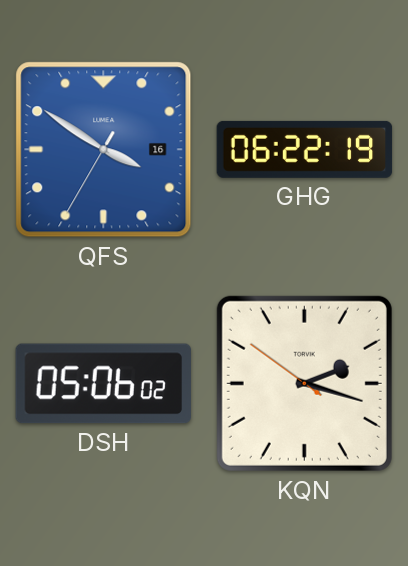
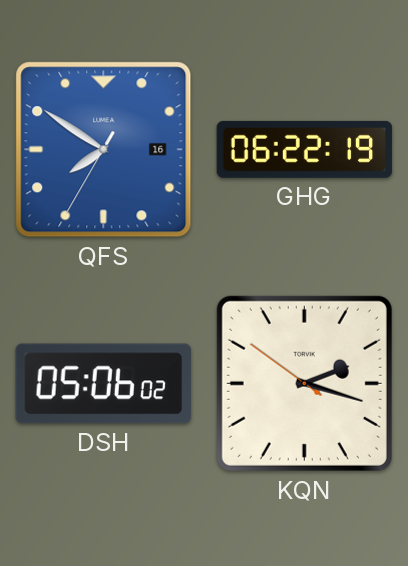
QFS: 3:50 -> 7:50 (104, 150)
